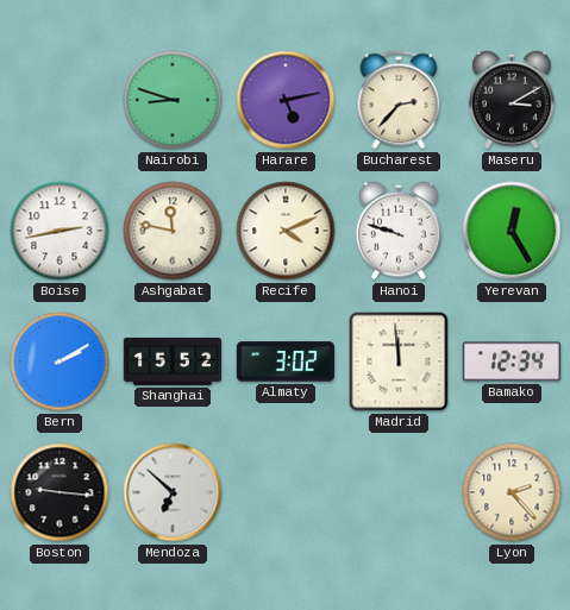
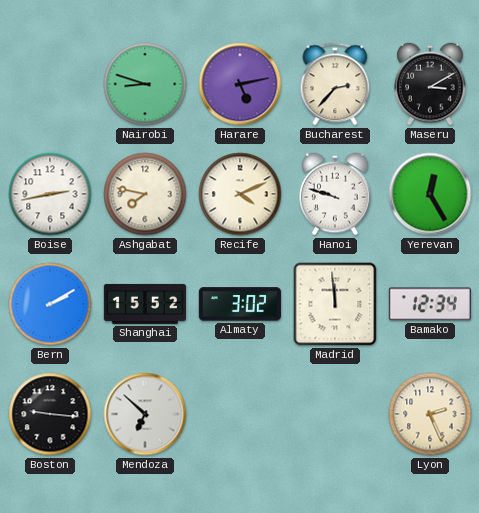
Ashgabat: 11:47 -> 7:47 (145, 194)
Lyon: 2:23 -> 2:26 (430, 414)
